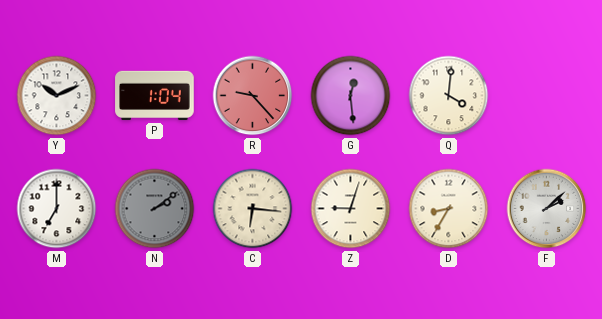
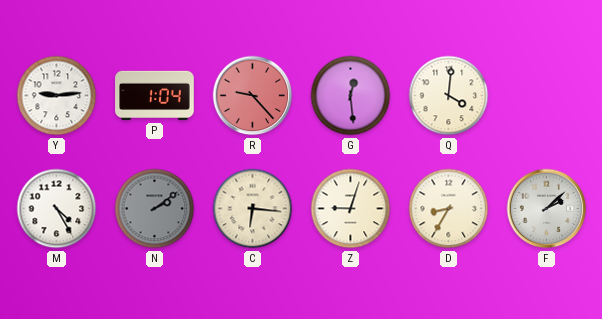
Y: 10:11 -> 9:14 (57, 96)
M: 7:00 -> 4:25 (57, 209)
